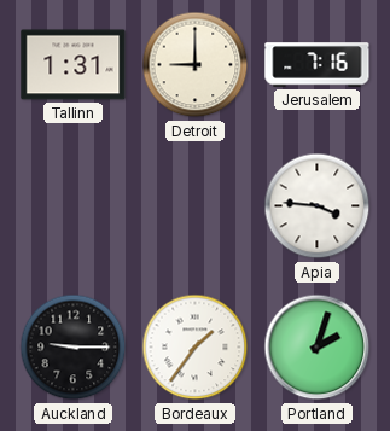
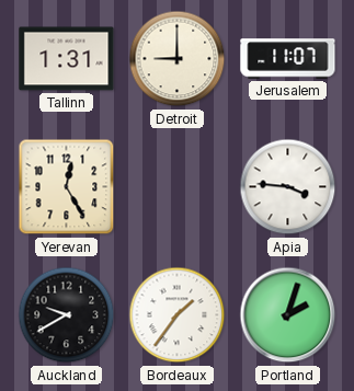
Jerusalem: 7:16 -> 11:07 (288, 59)
Yerevan: none -> 12:25 (67, 187)
Auckland: 9:15 -> 9:40 (67, 315)
